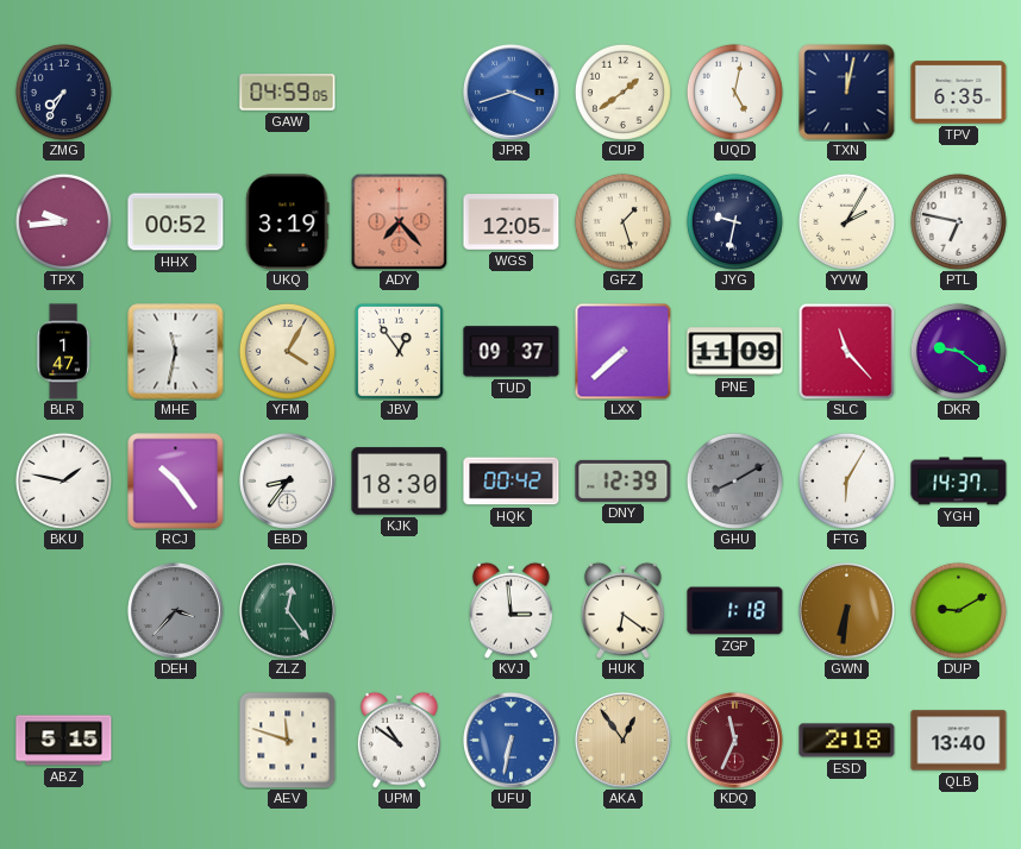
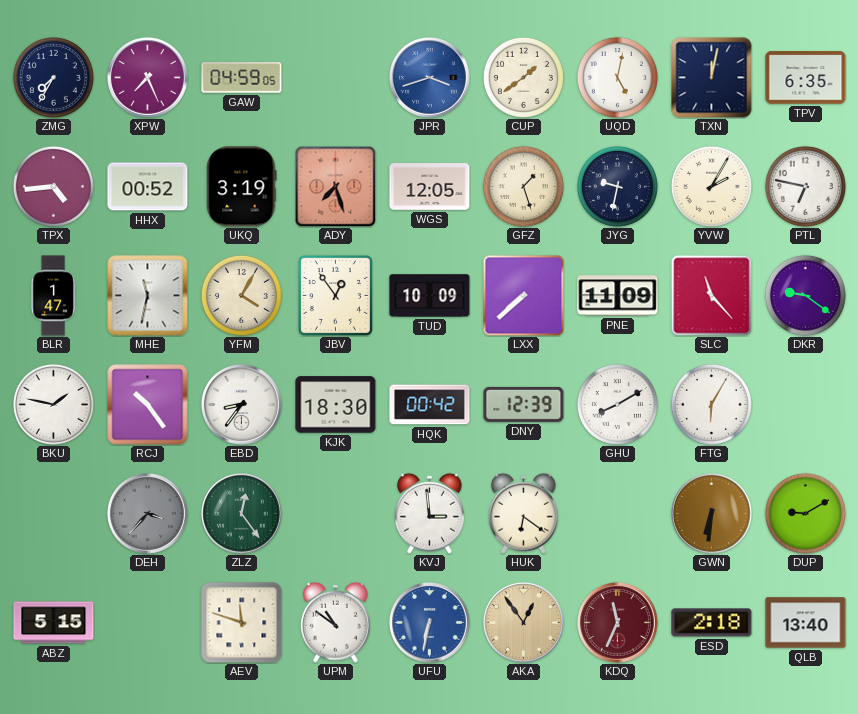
XPW: none -> 7:26 (148, 78)
TPX: 9:44 -> 4:44 (53, 186)
ADY: 7:23 -> 7:27 (335, 186)
TUD: 09:37 -> 10:09 (430, 296)
GHU dial: grey -> white (617, 404)
YGH: 14:37 -> none (959, 482)
ZGP: 1:18 -> none (735, 611)
